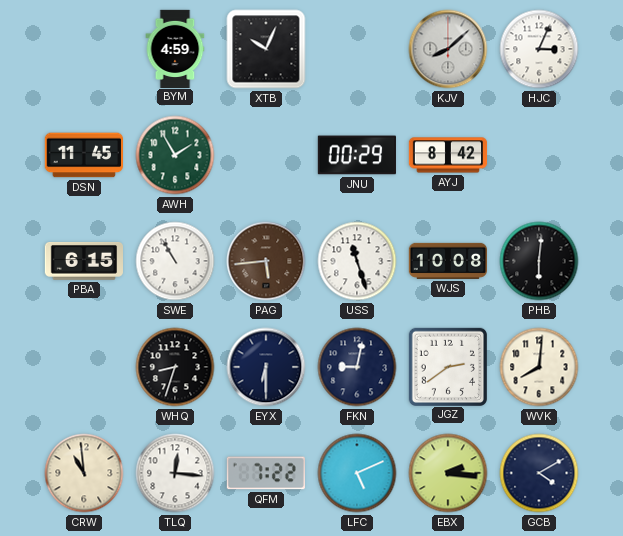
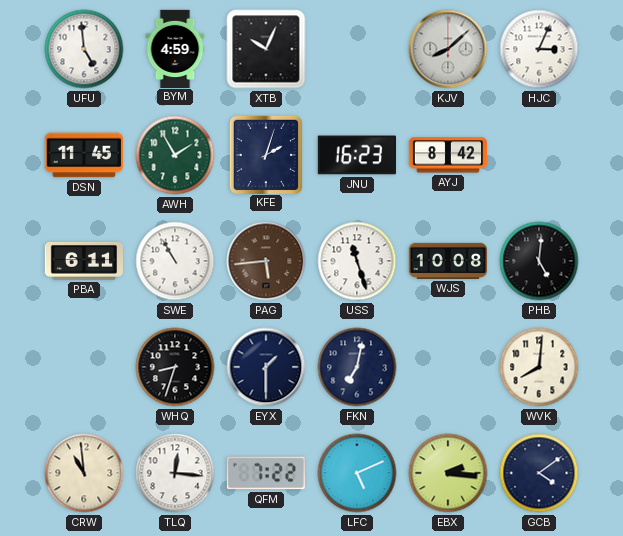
UFU: none -> 4:59 (84, 49)
KFE: none -> 2:03 (265, 154)
JNU: 00:29 -> 16:23 (356, 155)
PBA: 6:15 -> 6:11 (83, 262)
PHB: 6:01 -> 5:01 (539, 261)
EYX: 6:30 -> 1:30 (266, 367)
FKN: 9:02 -> 7:02 (357, 367)
JGZ: 2:39 -> none (447, 366)
GCB: 4:10 -> 4:09 (539, 473)
